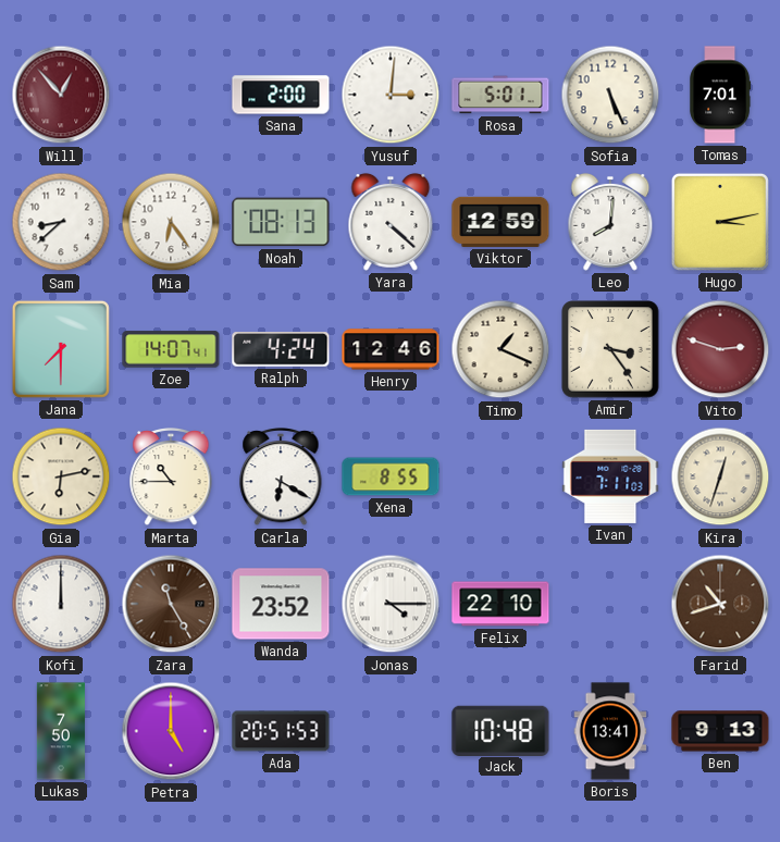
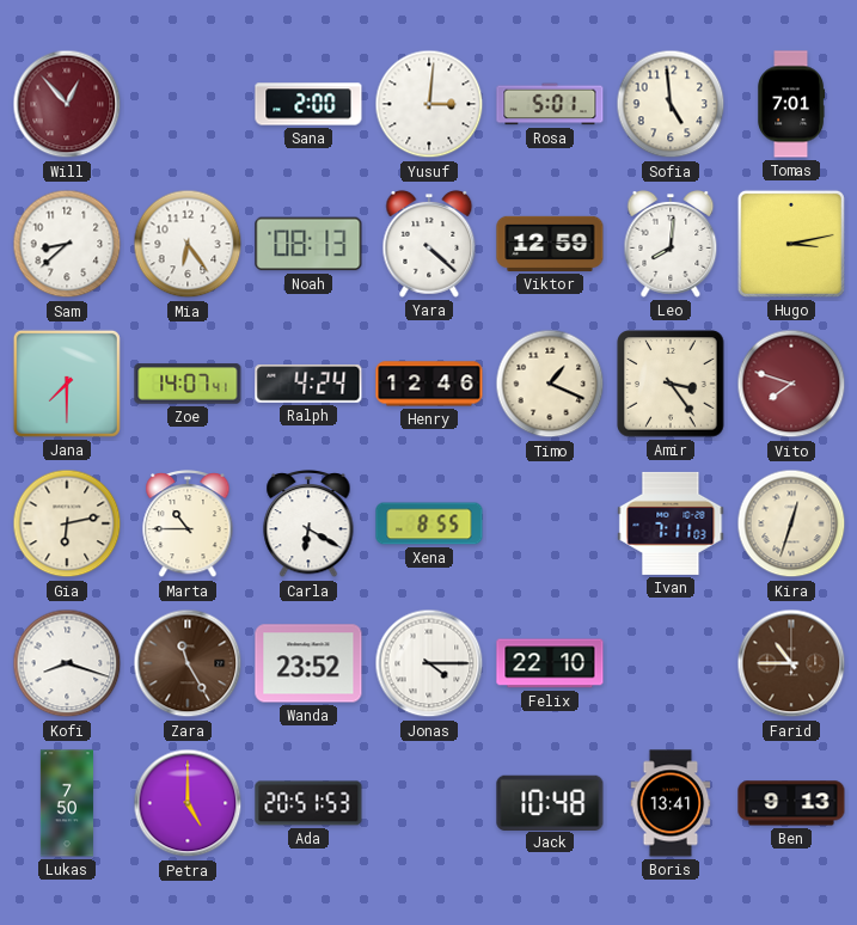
Sofia: 5:26 -> 4:59 (671, 104)
Vito: 2:48 -> 7:48 (791, 384)
Kofi: 12:00 -> 8:18 (67, 663)
Farid: 10:42 -> 10:45 (791, 663)
